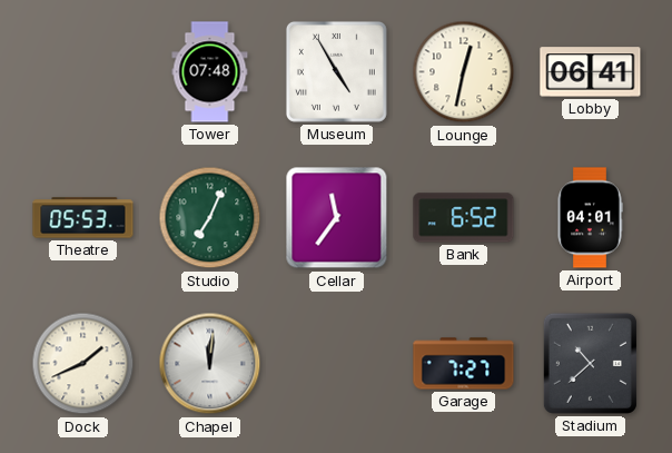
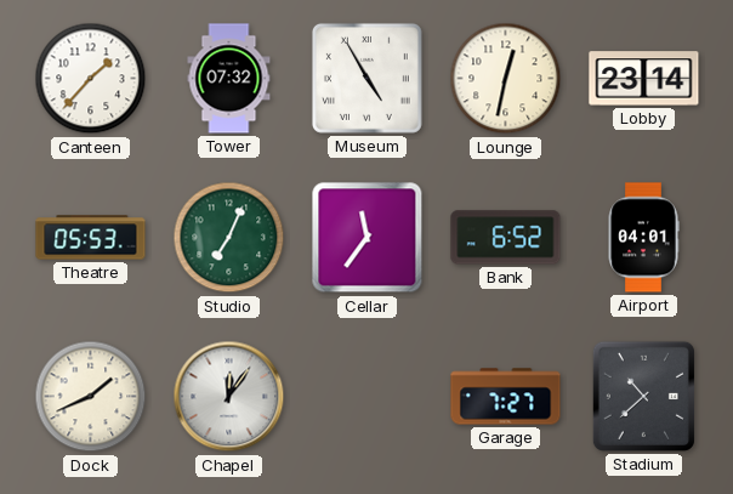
Canteen: none -> 1:37 (91, 79)
Tower: 07:48 -> 07:32 (229, 79)
Lobby: 06:41 -> 23:14 (644, 79)
Chapel: 12:01 -> 12:06 (229, 397)
